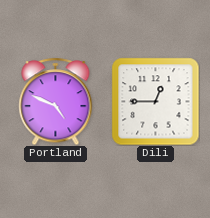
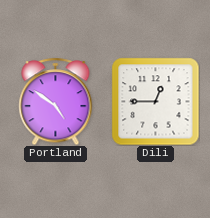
Portland: 4:49 -> 4:51 (56, 101)
